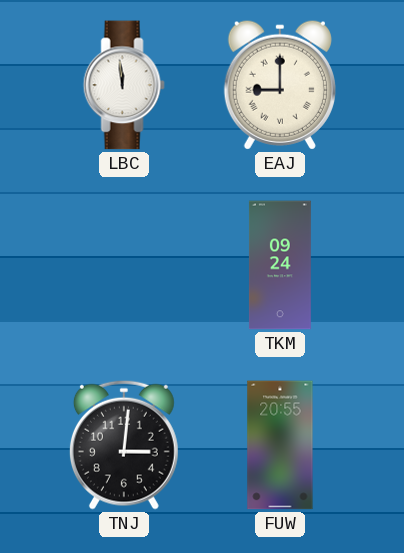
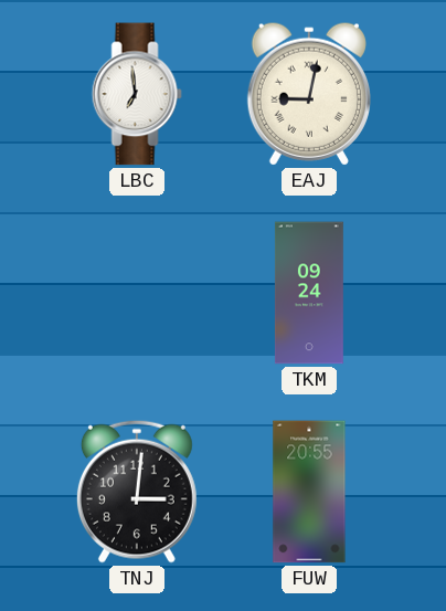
LBC: 11:59 -> 6:59 (137, 94)
EAJ: 9:00 -> 9:02 (309, 94)
